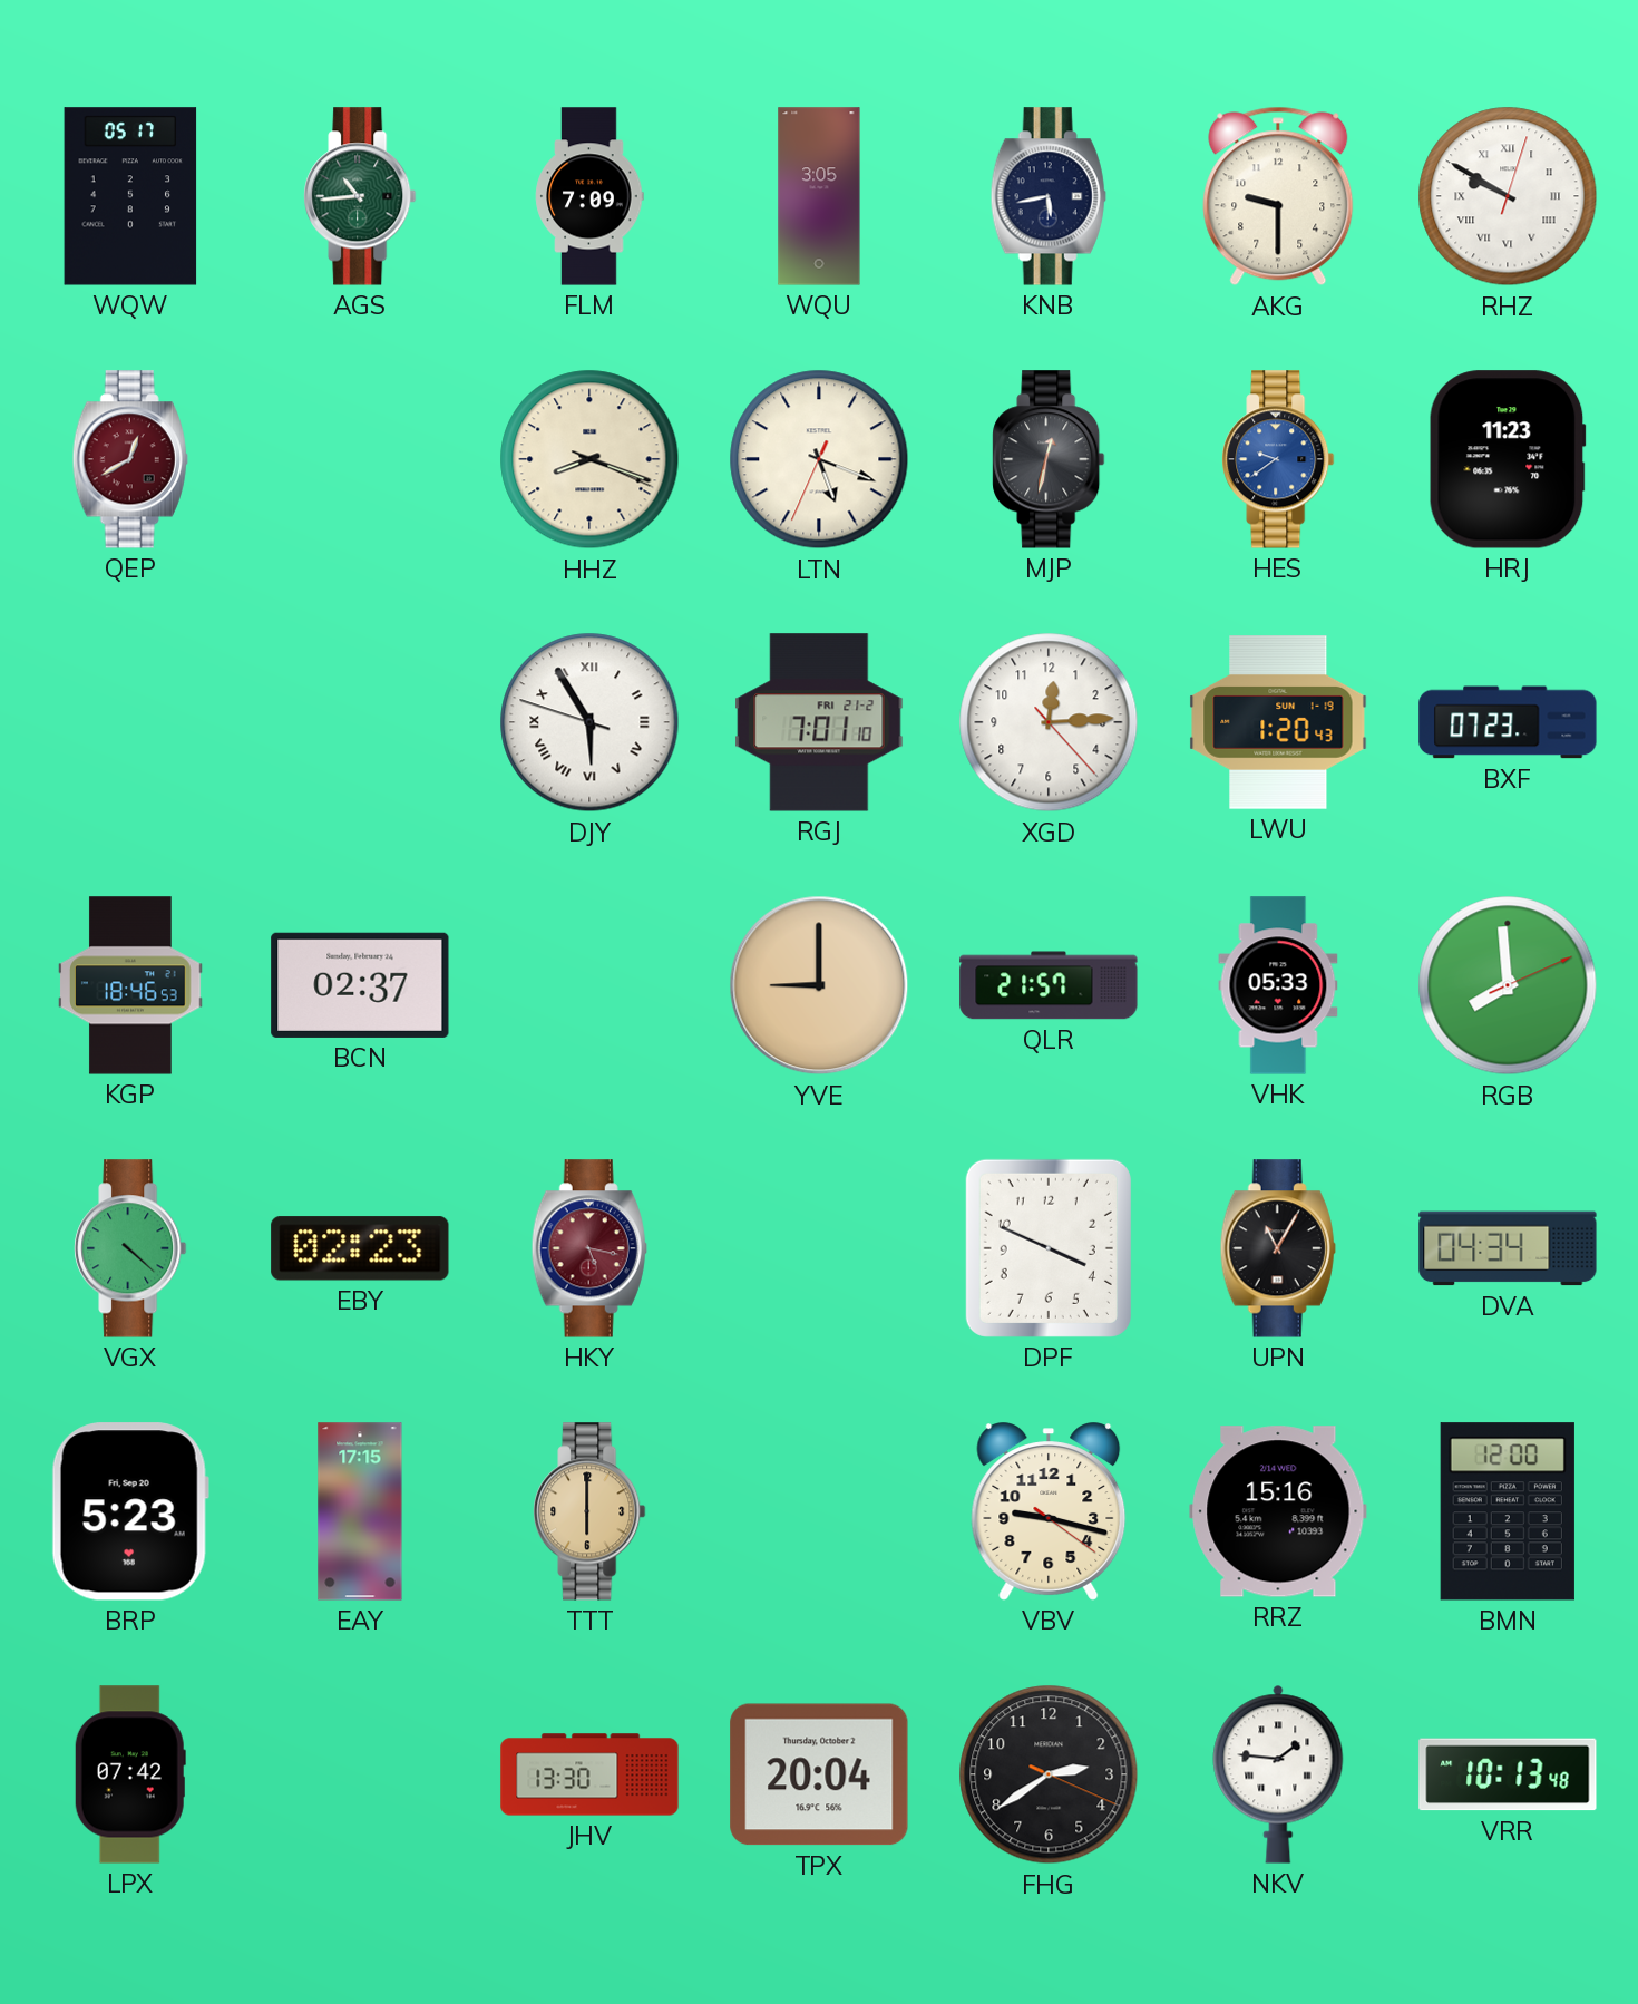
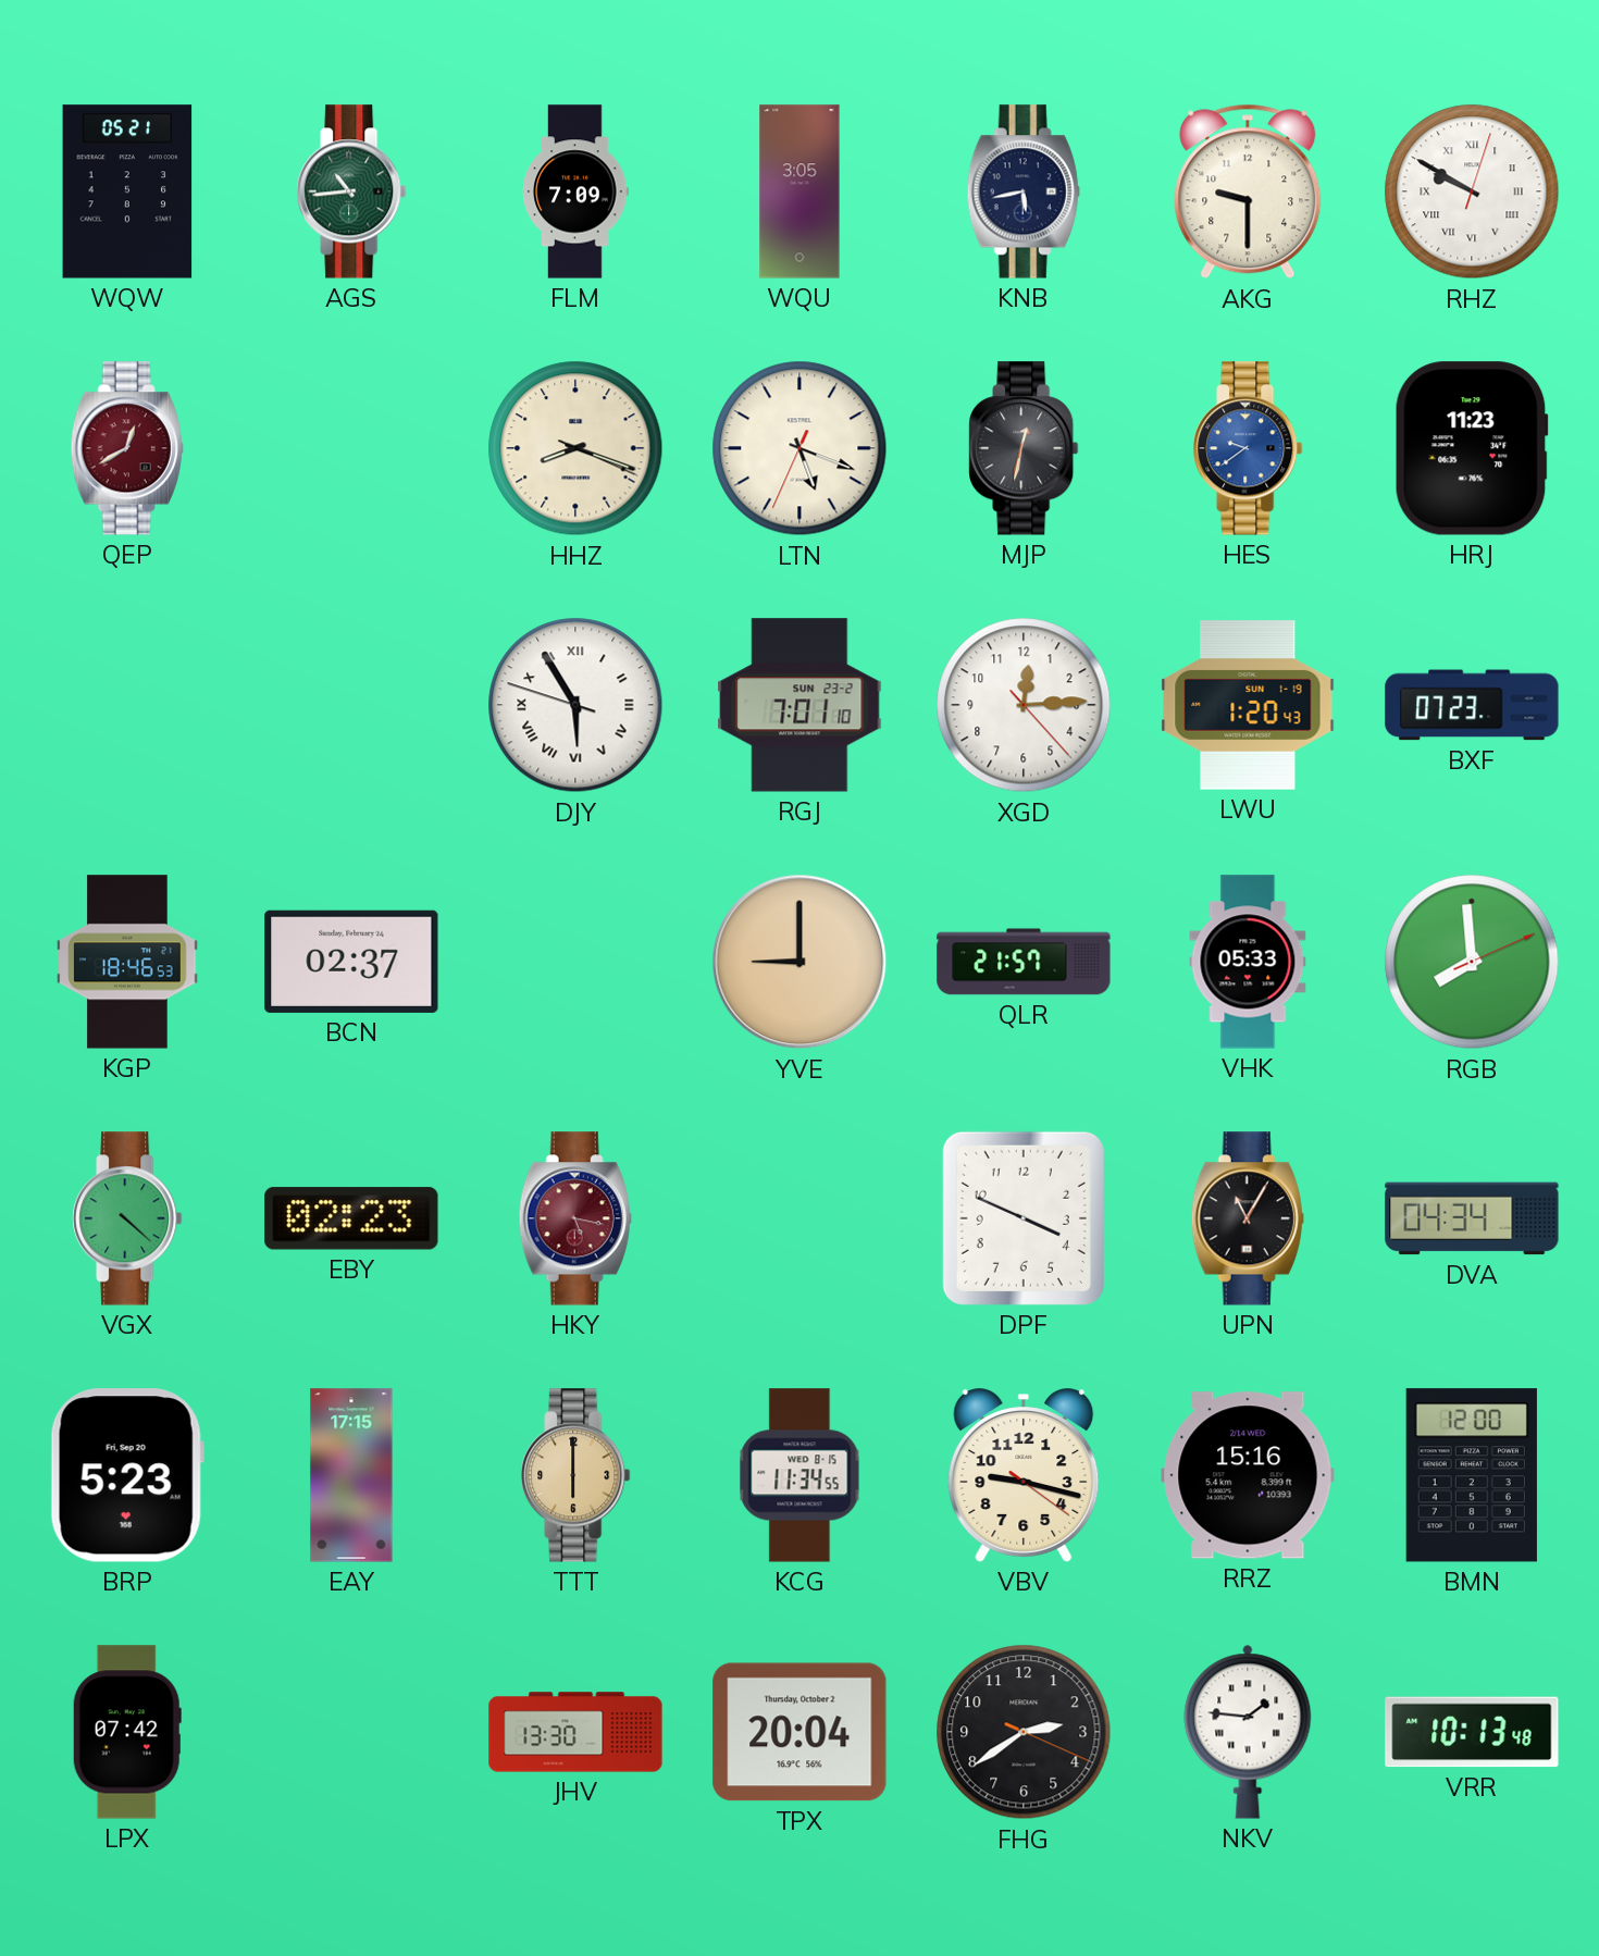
WQW: 05:17 -> 05:21 (127, 191)
RGJ date: FRI 21-2 -> SUN 23-2 (799, 705)
KCG: none -> 11:34 (799, 1475)
